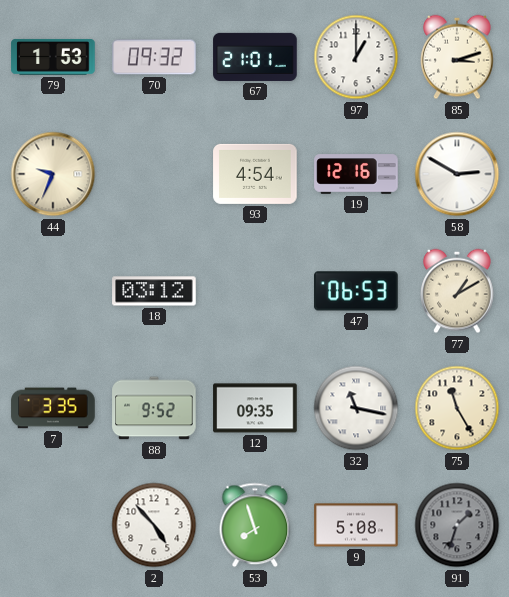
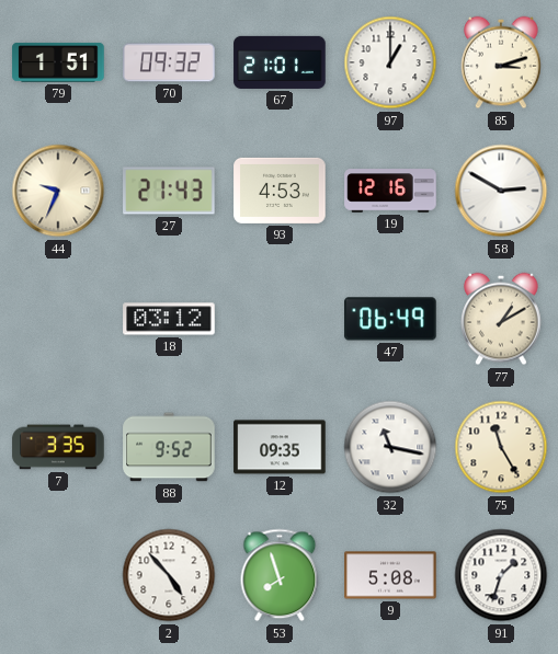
79: 1:53 -> 1:51 (58, 62)
27: none -> 21:43 (169, 191)
93: 4:54 -> 4:53 (280, 191)
47: 06:53 -> 06:49 (390, 319)
91 dial: grey -> white (501, 575)
